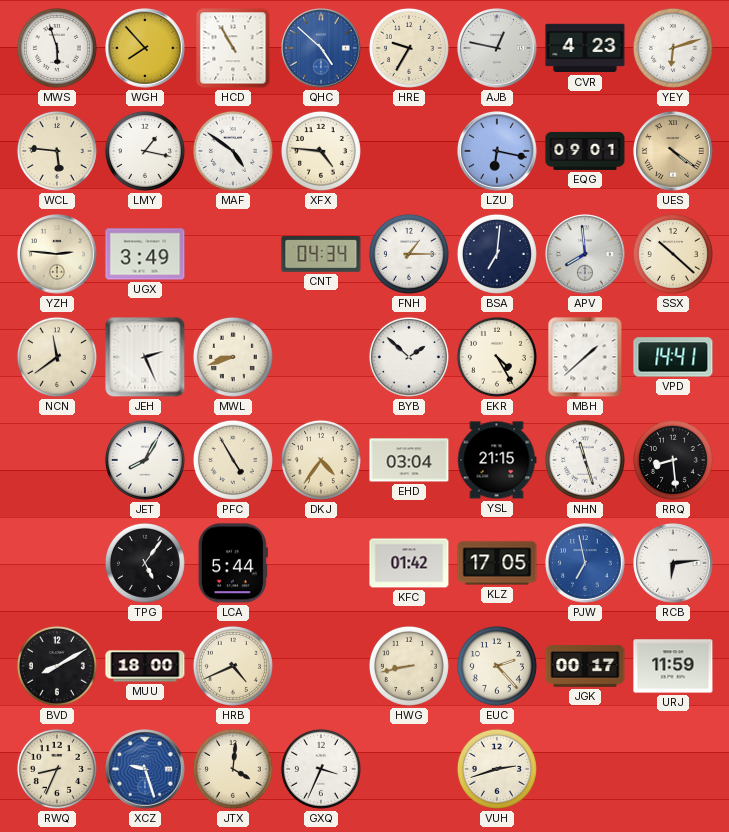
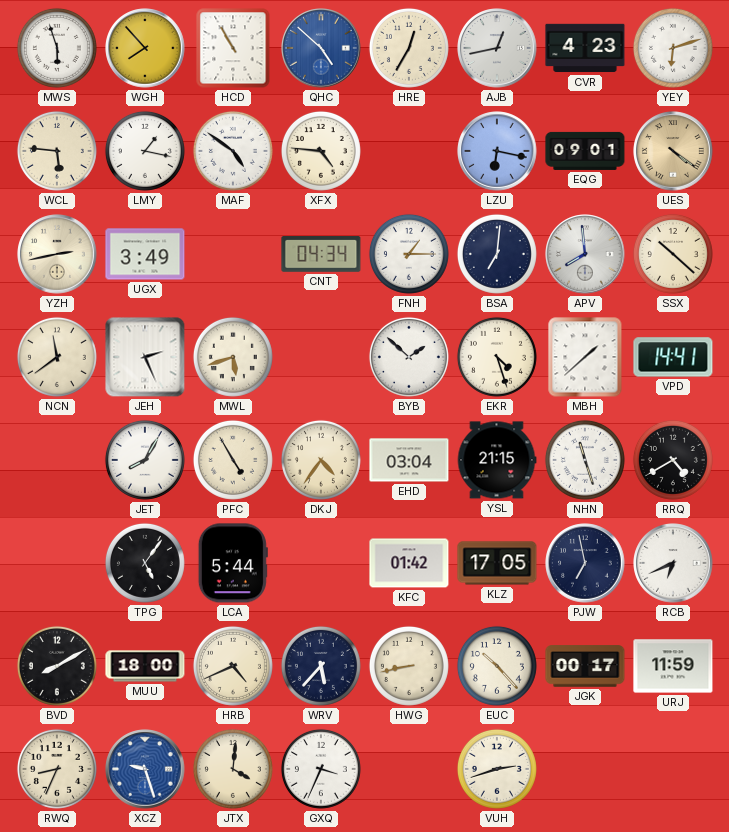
HRE: 9:35 -> 12:35 (409, 48)
AJB: 12:47 -> 12:43 (497, 48)
YZH: 2:46 -> 2:43 (57, 254)
MWL: 8:42 -> 5:42 (233, 357)
EKR: 4:25 -> 4:27 (497, 357)
RRQ: 8:29 -> 4:40 (673, 460)
PJW dial: blue -> navy (585, 563)
RCB: 6:14 -> 6:41 (673, 563)
WRV: none -> 5:37 (321, 666)
EUC: 2:23 -> 10:23 (497, 666)
